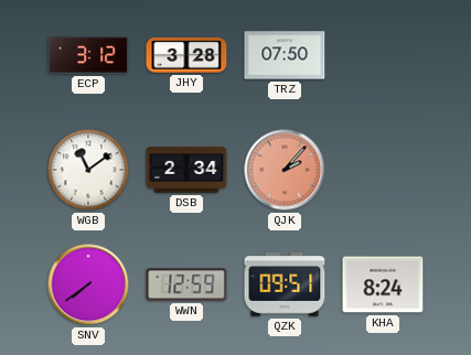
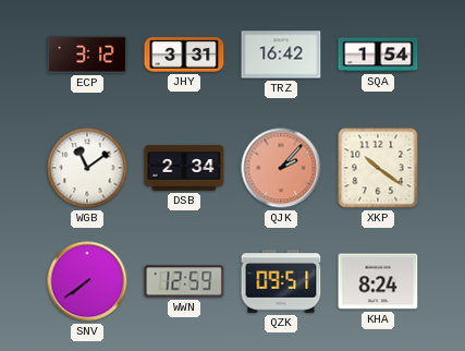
JHY: 3:28 -> 3:31 (184, 55)
TRZ: 07:50 -> 16:42 (281, 55)
SQA: none -> 1:54 (378, 55)
XKP: none -> 10:21 (378, 168)
